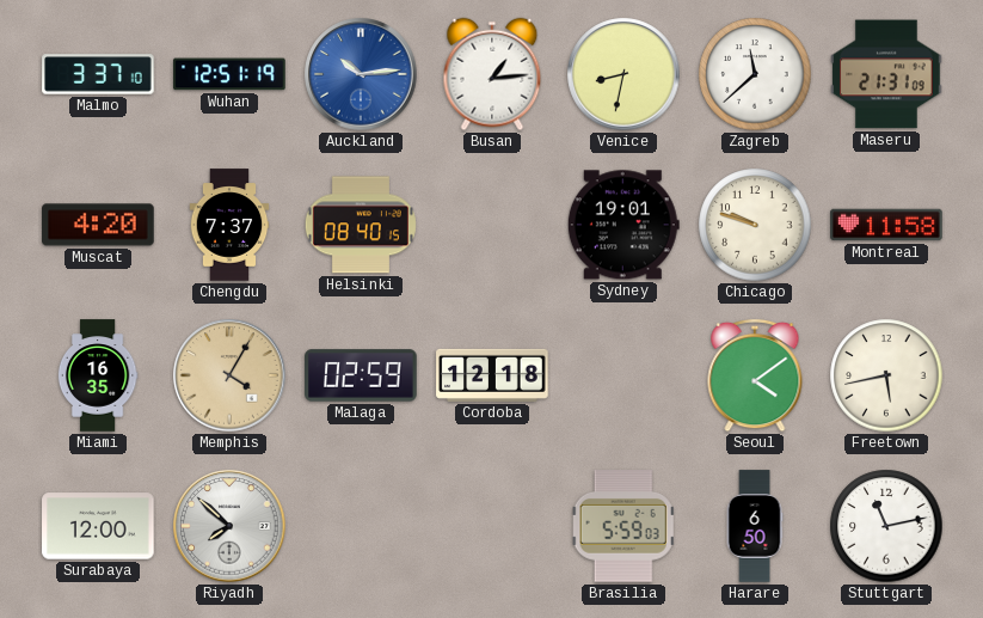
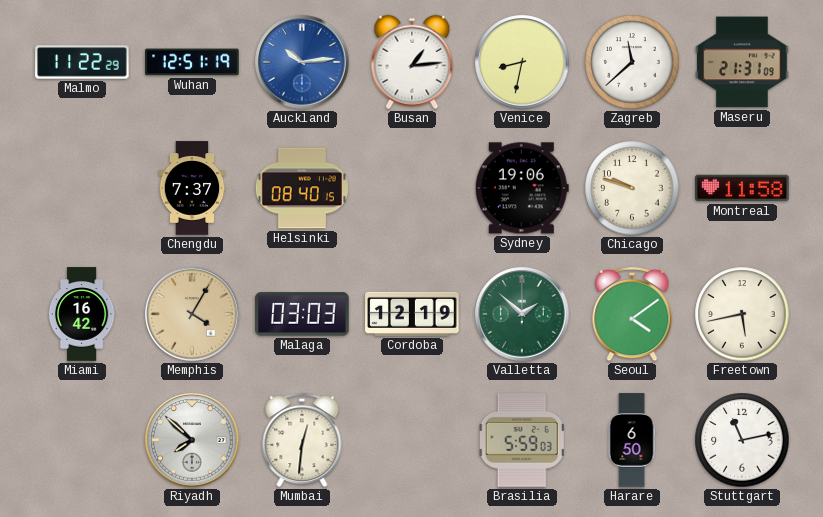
Malmo: 3:37 -> 11:22 (82, 62)
Muscat: 4:20 -> none (98, 225)
Sydney: 19:01 -> 19:06 (522, 188)
Miami: 16:35 -> 16:42 (82, 314)
Malaga: 02:59 -> 03:03 (302, 314)
Cordoba: 12:18 -> 12:19 (412, 314)
Valletta: none -> 1:52 (522, 314)
Surabaya: 12:00 -> none (98, 526)
Mumbai: none -> 12:31 (302, 440)
